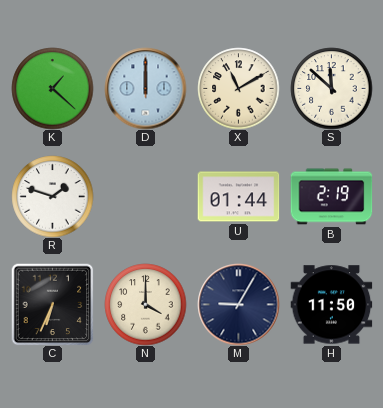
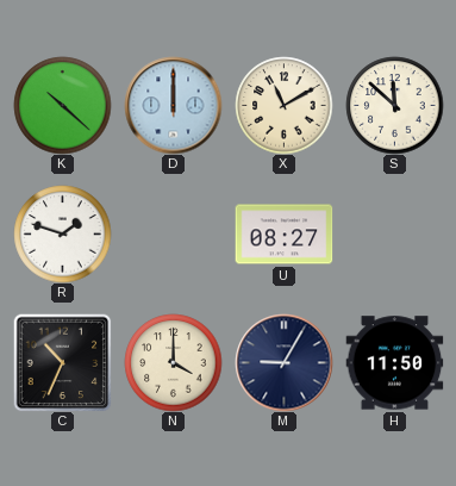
K: 1:22 -> 10:22 (62, 105)
U: 01:44 -> 08:27 (283, 235)
B: 2:19 -> none (331, 197)
C: 6:34 -> 10:34 (62, 362)
